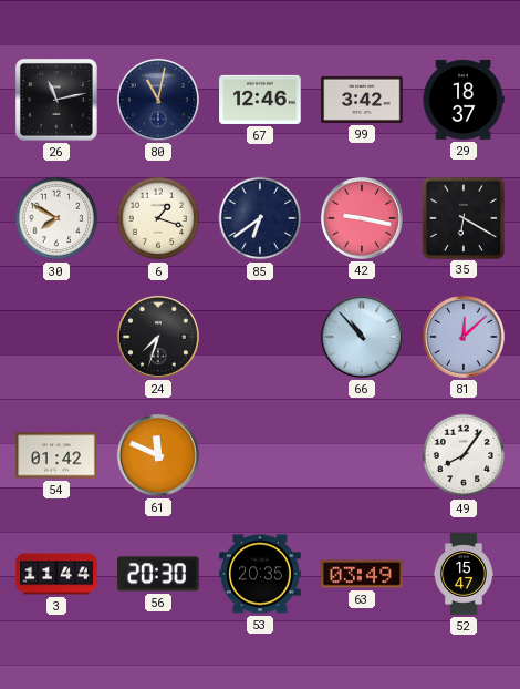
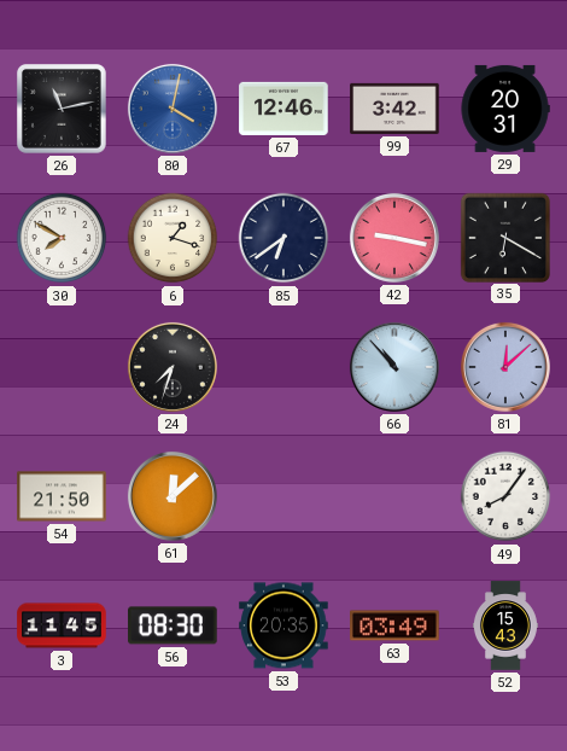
80: 11:02 -> 4:02 (173, 109)
80 dial: navy -> blue (173, 109)
29: 18:37 -> 20:31 (505, 109)
54: 01:42 -> 21:50 (62, 496)
61: 11:49 -> 12:08 (173, 496)
3: 11:44 -> 11:45 (62, 625)
56: 20:30 -> 08:30 (173, 625)
52: 15:47 -> 15:43 (505, 625)
